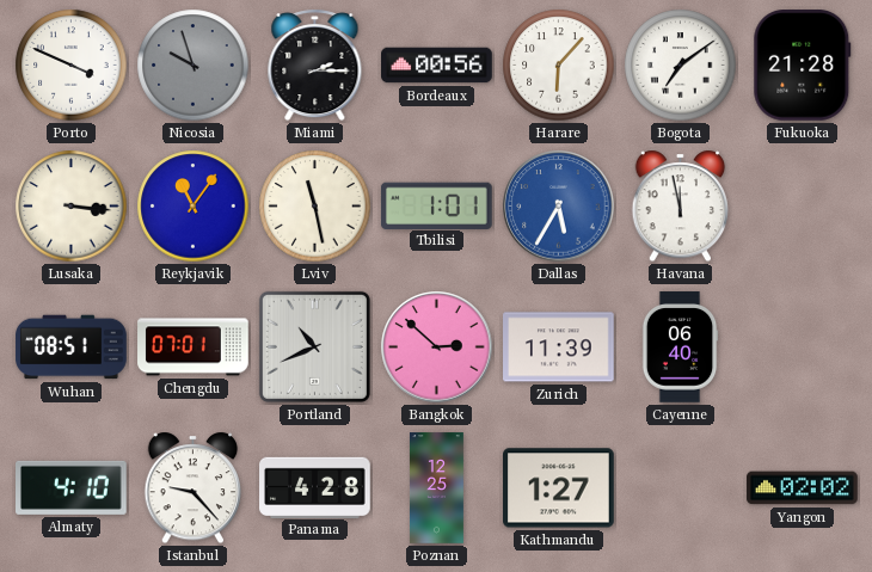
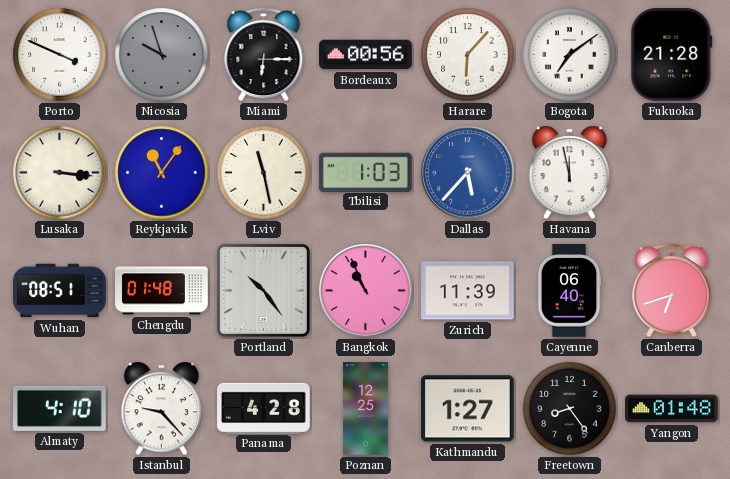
Miami: 2:15 -> 6:15 (264, 55)
Tbilisi: 1:01 -> 1:03 (365, 172)
Dallas: 5:35 -> 5:37 (468, 173)
Chengdu: 07:01 -> 01:48 (162, 291)
Portland: 10:41 -> 10:24 (263, 290)
Bangkok: 2:52 -> 10:56 (366, 291)
Canberra: none -> 6:42 (672, 291)
Freetown: none -> 8:24 (570, 409)
Yangon: 02:02 -> 01:48 (672, 409)
